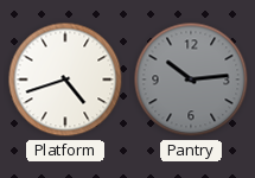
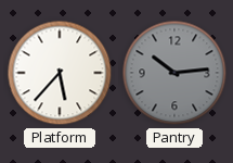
Platform: 4:42 -> 5:37 (60, 73)
